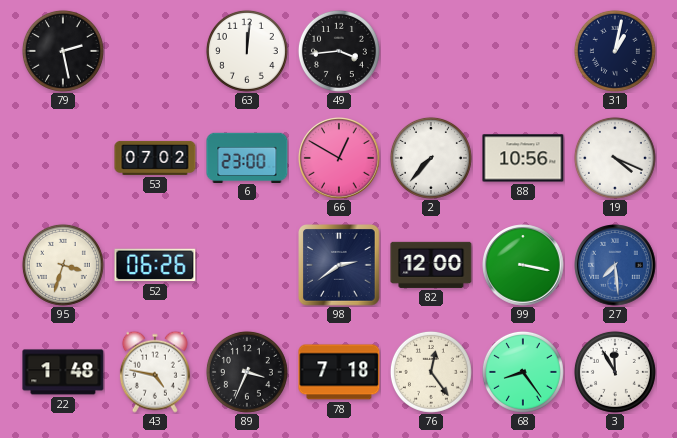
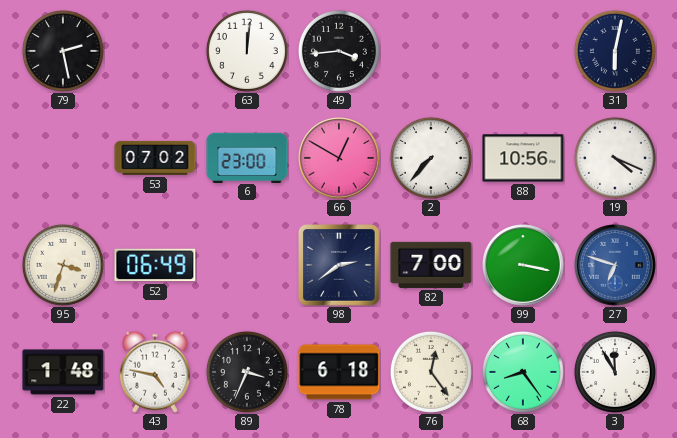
31: 1:02 -> 6:02 (615, 51)
52: 06:26 -> 06:49 (155, 265)
82: 12:00 -> 7:00 (431, 265)
27: 7:29 -> 6:48 (615, 265)
78: 7:18 -> 6:18 (339, 372)
